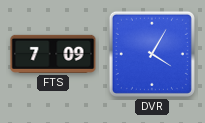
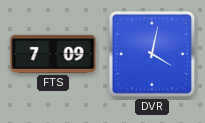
DVR: 4:05 -> 4:02 (152, 54)
